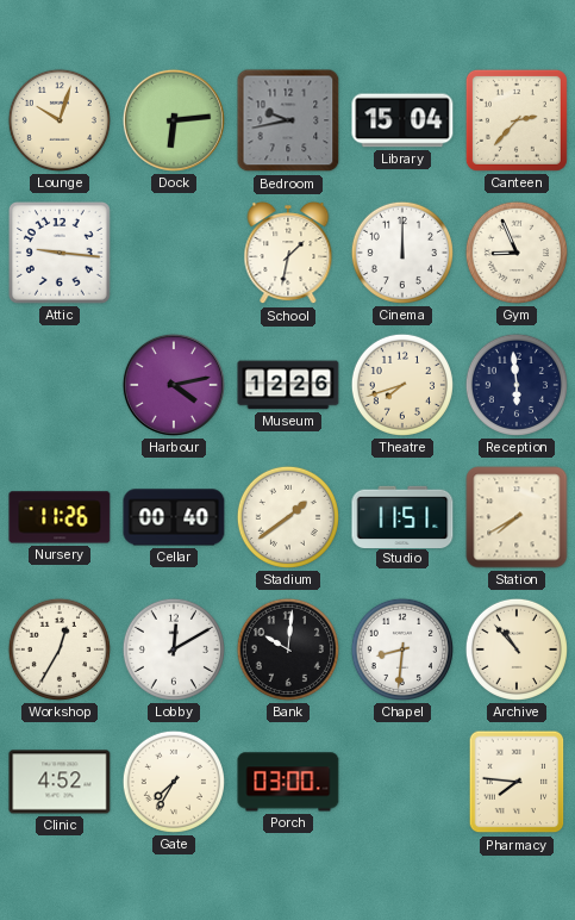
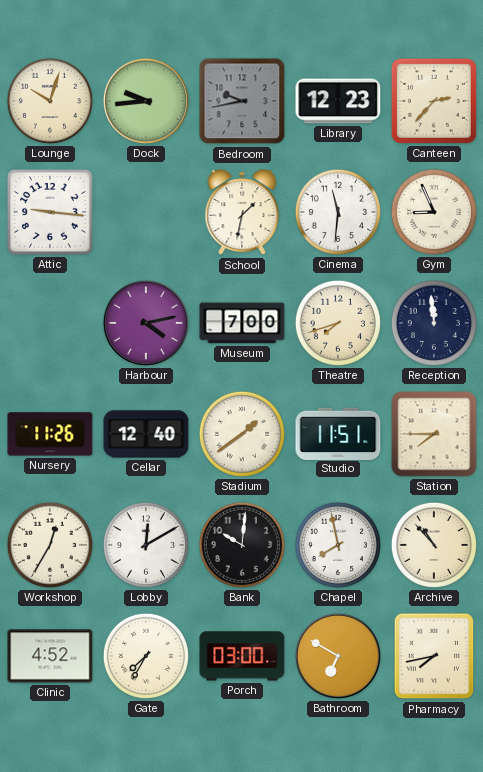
Dock: 6:14 -> 9:44 (146, 101)
Library: 15:04 -> 12:23 (338, 101)
Cinema: 12:00 -> 11:31 (338, 212)
Museum: 12:26 -> 7:00 (242, 323)
Reception: 5:59 -> 11:59 (434, 323)
Cellar: 00:40 -> 12:40 (146, 434)
Station: 7:40 -> 7:45 (434, 434)
Chapel: 8:31 -> 7:58 (338, 545)
Bathroom: none -> 6:50 (338, 656)
Pharmacy: 7:46 -> 7:43 (434, 656)
